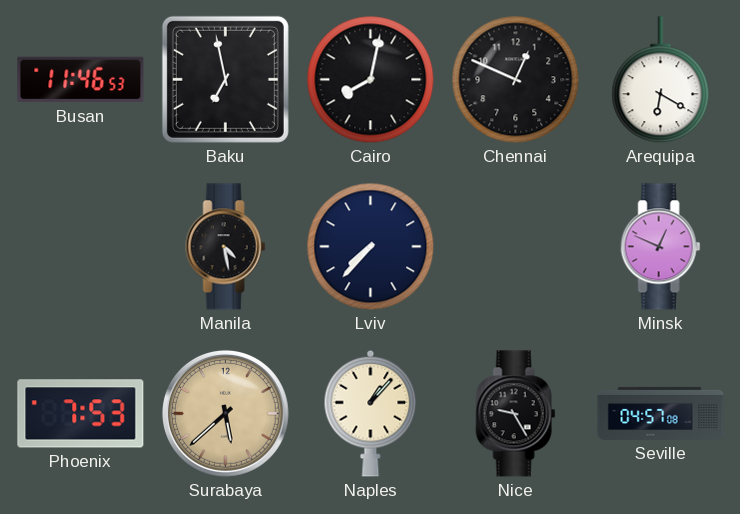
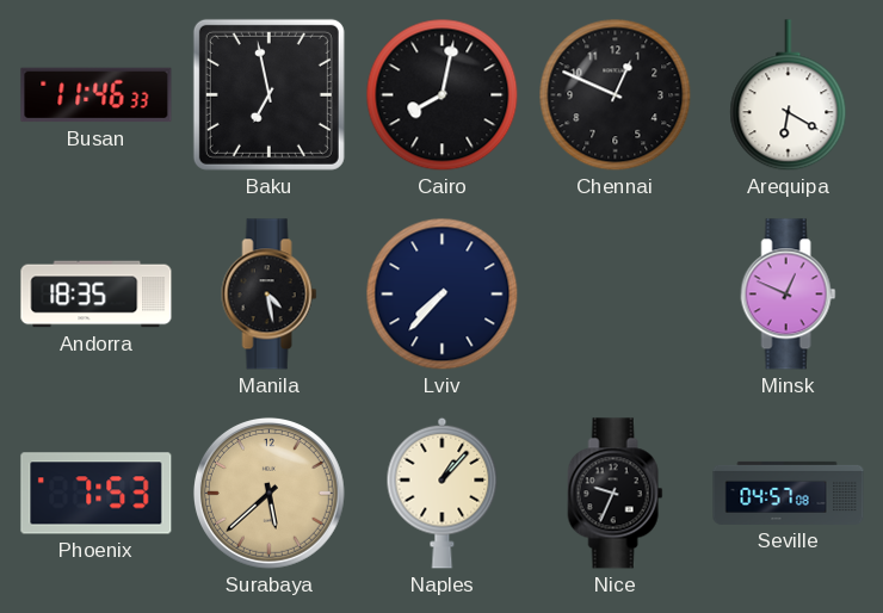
Busan: 11:46:53 -> 11:46:33 (97, 95)
Andorra: none -> 18:35 (97, 295)
Nice: 9:25 -> 9:34 (616, 494)
